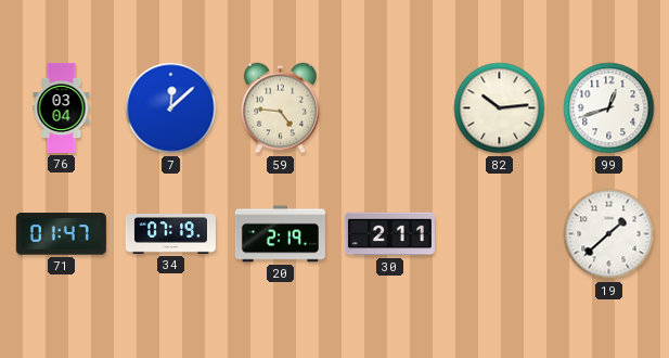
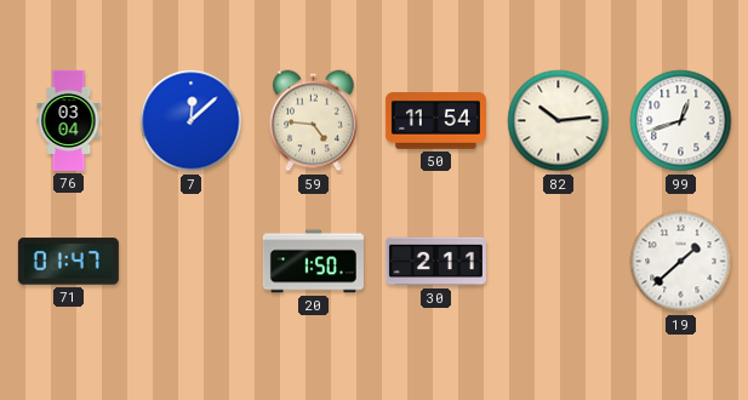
50: none -> 11:54 (435, 121)
34: 07:19 -> none (170, 234)
20: 2:19 -> 1:50 (313, 262)
